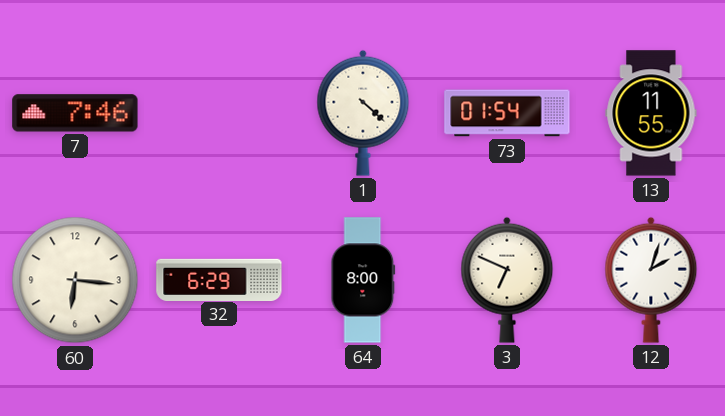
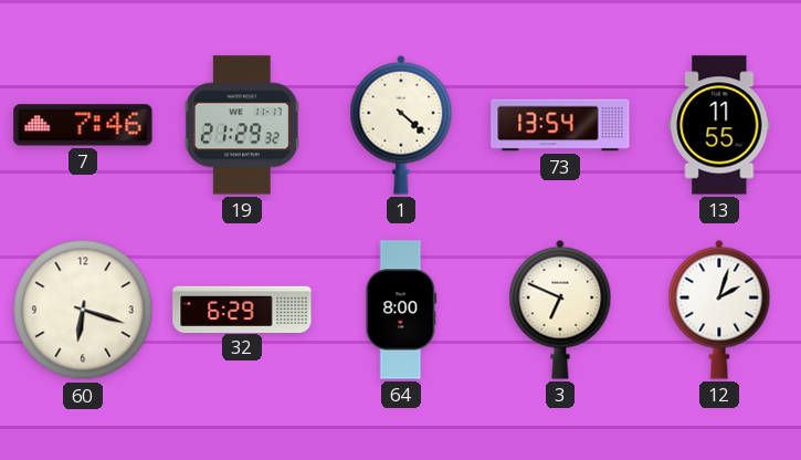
19: none -> 21:29 (242, 125)
73: 01:54 -> 13:54 (560, 125)
60: 6:16 -> 6:18 (83, 310)
